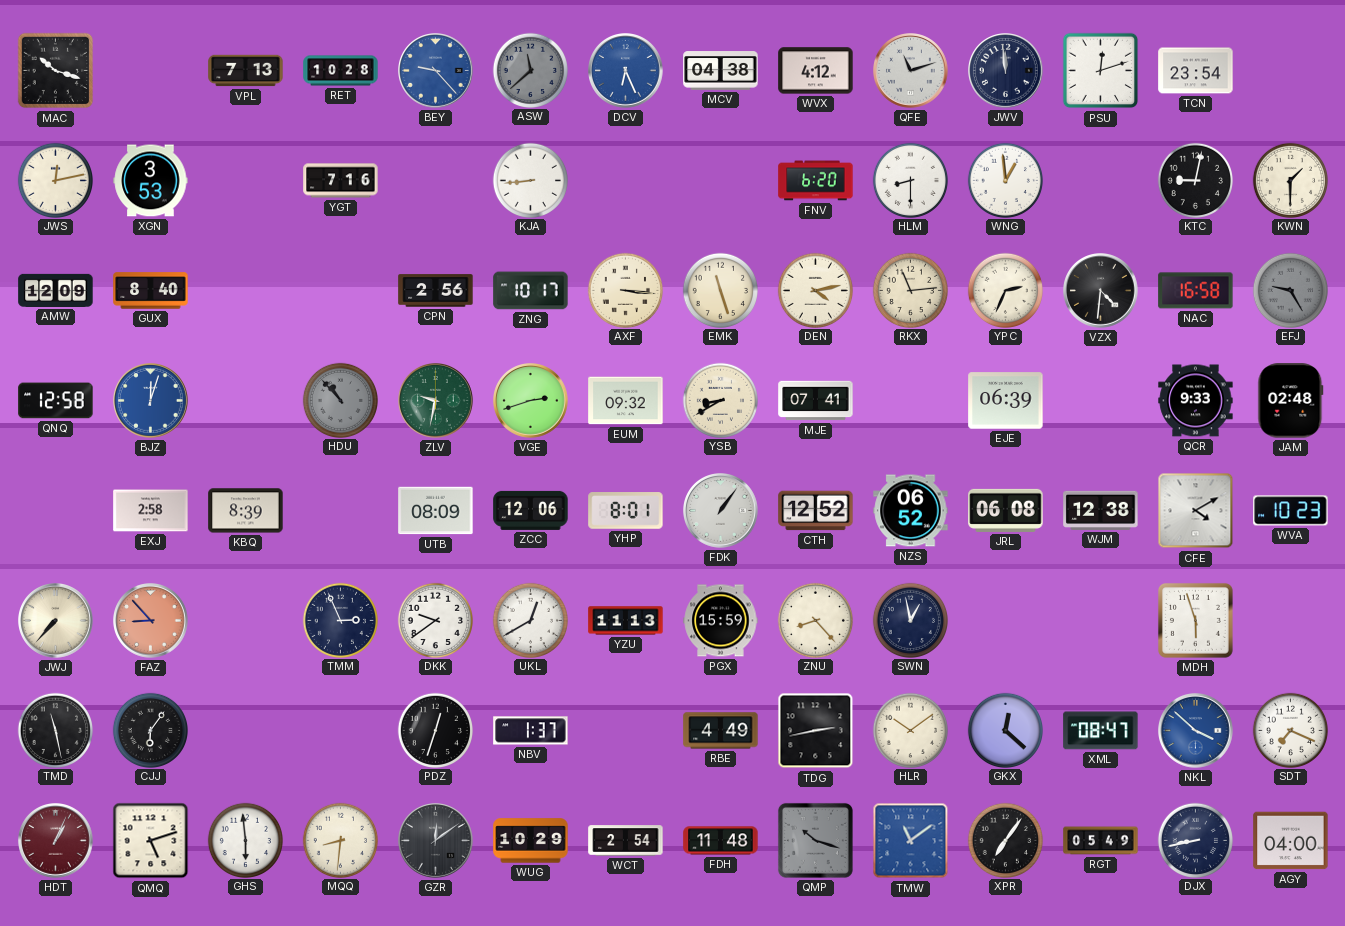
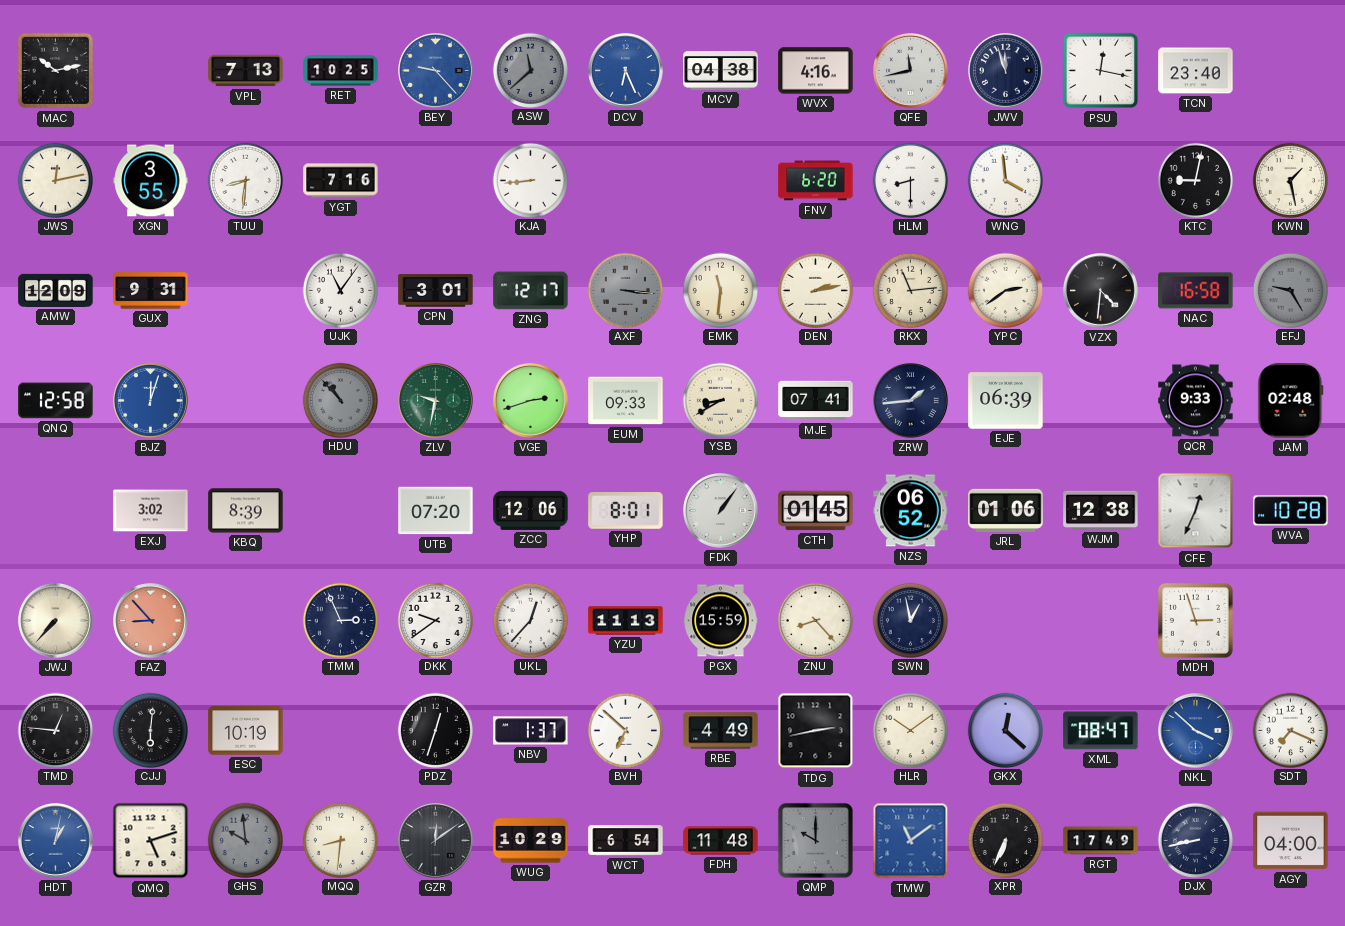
MAC: 10:18 -> 10:13 (56, 71)
RET: 10:28 -> 10:25 (341, 71)
WVX: 4:12 -> 4:16 (816, 71)
QFE: 11:12 -> 11:43 (911, 71)
JWV: 11:59 -> 11:57 (1006, 71)
PSU: 12:12 -> 12:17 (1101, 71)
TCN: 23:54 -> 23:40 (1196, 71)
XGN: 3:53 -> 3:55 (151, 181)
TUU: none -> 8:31 (245, 180)
WNG: 12:59 -> 3:59 (1005, 180)
KWN: 1:30 -> 1:28 (1290, 180)
GUX: 8:40 -> 9:31 (151, 291)
UJK: none -> 11:06 (340, 290)
CPN: 2:56 -> 3:01 (436, 291)
ZNG: 10:17 -> 12:17 (531, 291)
AXF dial: cream -> grey (625, 290)
EMK: 11:27 -> 11:31 (720, 290)
DEN: 4:13 -> 2:13 (815, 290)
YPC: 2:34 -> 2:39 (1005, 290)
EUM: 09:32 -> 09:33 (626, 401)
ZRW: none -> 1:44 (911, 401)
EXJ: 2:58 -> 3:02 (151, 511)
UTB: 08:09 -> 07:20 (436, 511)
CTH: 12:52 -> 01:45 (816, 511)
JRL: 06:08 -> 01:06 (1006, 510)
CFE: 4:10 -> 12:34 (1196, 511)
WVA: 10:23 -> 10:28 (1291, 511)
UKL: 12:40 -> 12:37 (530, 620)
MDH: 5:57 -> 2:57 (1195, 620)
TMD: 11:28 -> 12:46 (55, 730)
CJJ: 6:06 -> 6:01 (150, 730)
ESC: none -> 10:19 (246, 731)
BVH: none -> 6:52 (625, 730)
HDT: 1:04 -> 1:02 (56, 841)
HDT dial: burgundy -> blue (56, 841)
GHS: 5:59 -> 9:59 (245, 840)
GHS dial: white -> grey (245, 840)
WCT: 2:54 -> 6:54 (626, 841)
QMP: 10:18 -> 10:00 (815, 840)
XPR: 7:06 -> 6:34 (1005, 840)
RGT: 05:49 -> 17:49 (1101, 841)
